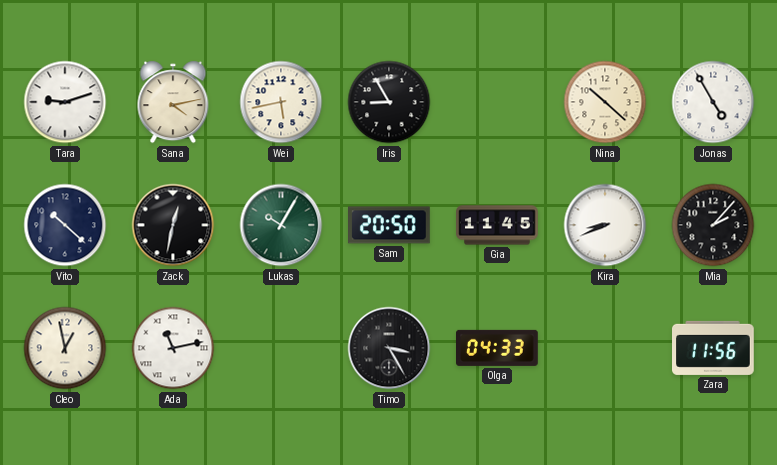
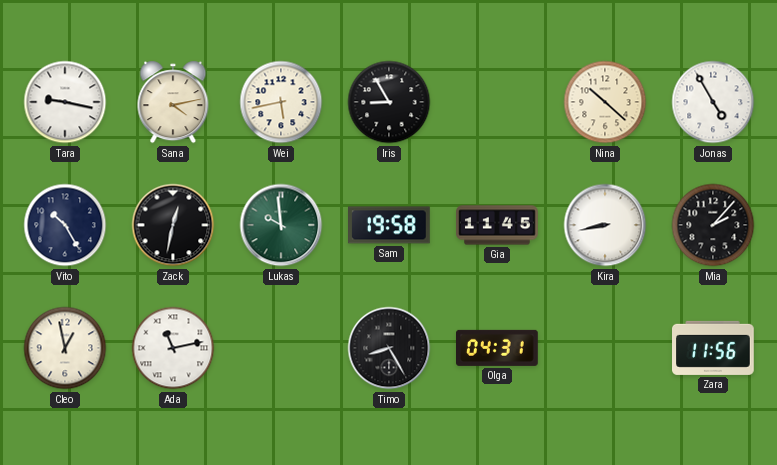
Tara: 9:12 -> 9:17 (65, 102)
Vito: 10:22 -> 10:25 (65, 225)
Lukas: 10:05 -> 9:59 (281, 225)
Sam: 20:50 -> 19:58 (390, 225)
Kira: 8:41 -> 8:43 (605, 225)
Timo: 3:25 -> 8:25 (389, 348)
Olga: 04:33 -> 04:31 (498, 348)
